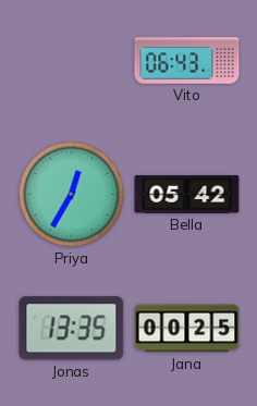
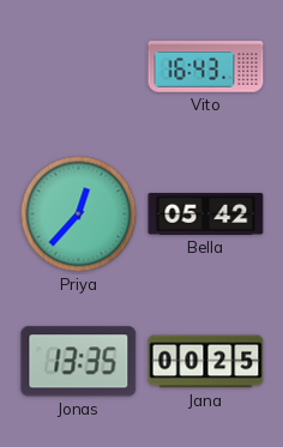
Vito: 06:43 -> 16:43 (206, 67)
Priya: 12:35 -> 12:37 (79, 215)
